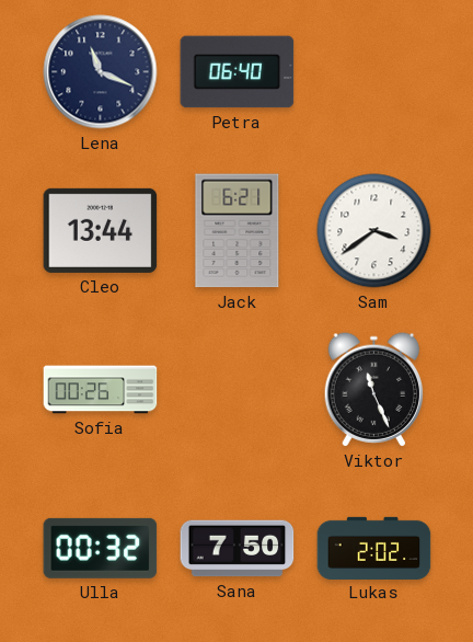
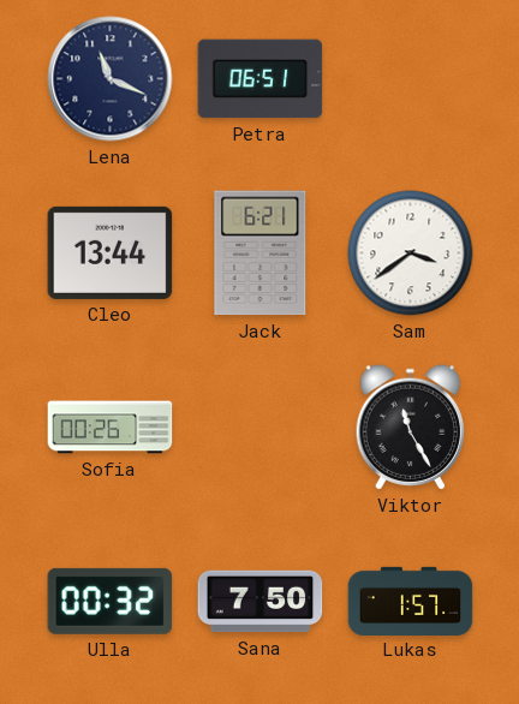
Petra: 06:40 -> 06:51 (261, 79)
Viktor: 11:26 -> 11:25 (411, 428)
Lukas: 2:02 -> 1:57 (411, 601)
